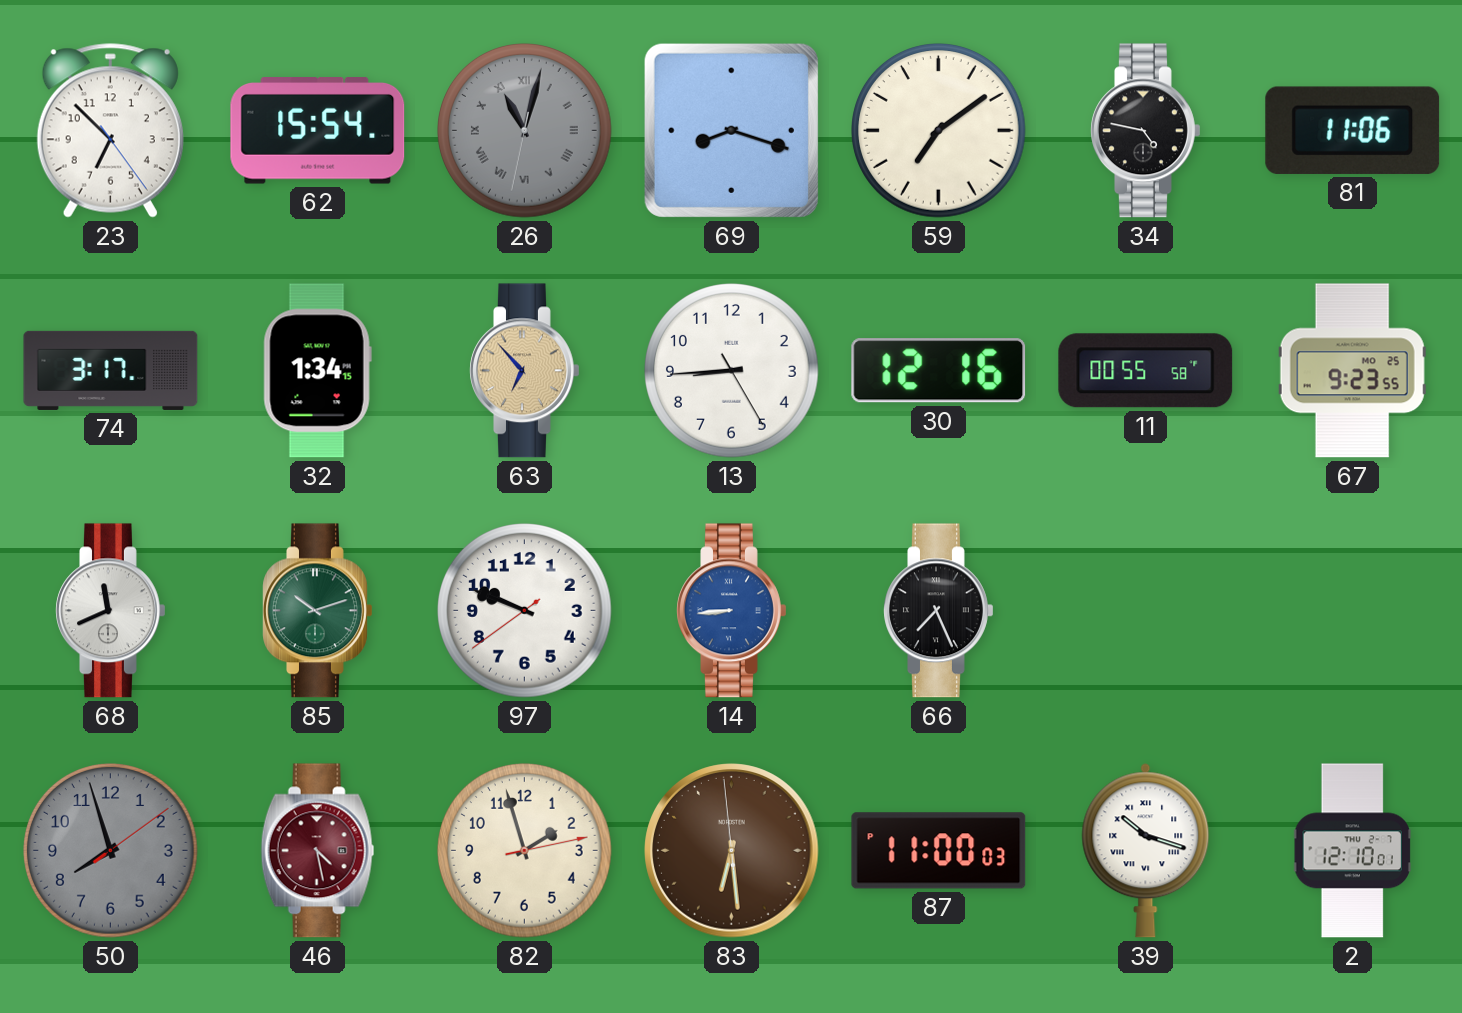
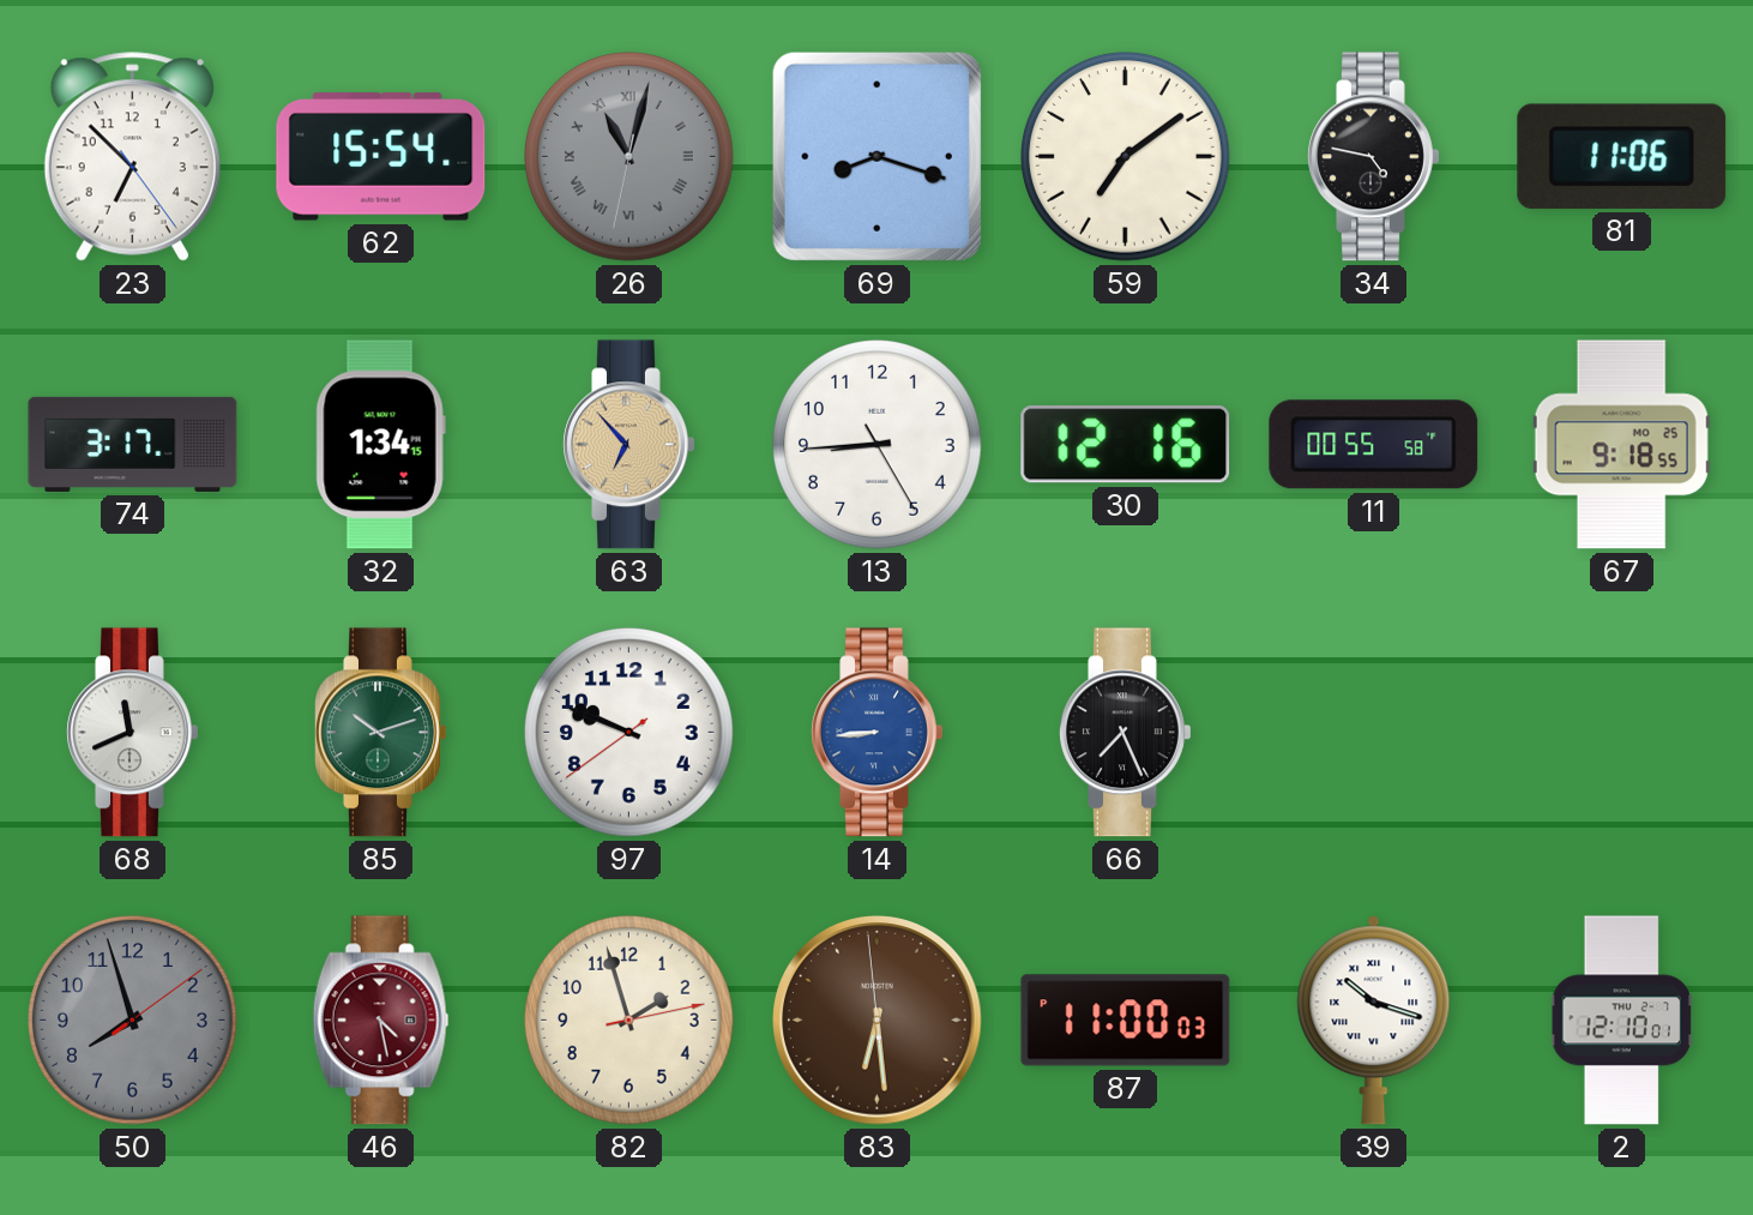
67: 9:23 -> 9:18 (1621, 445)
